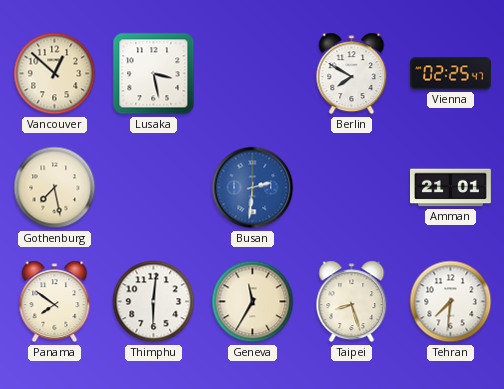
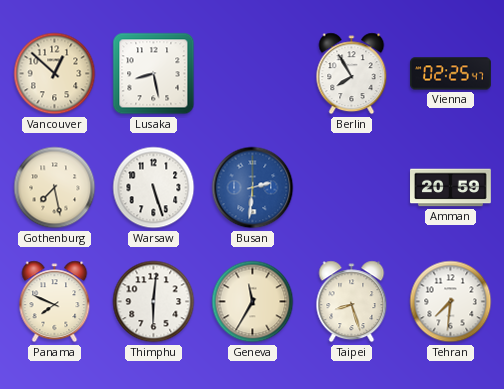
Lusaka: 3:28 -> 8:28 (154, 74)
Berlin: 7:50 -> 7:55 (352, 74)
Warsaw: none -> 5:27 (154, 188)
Amman: 21:01 -> 20:59 (451, 188)
Panama: 7:51 -> 7:49 (55, 302)
